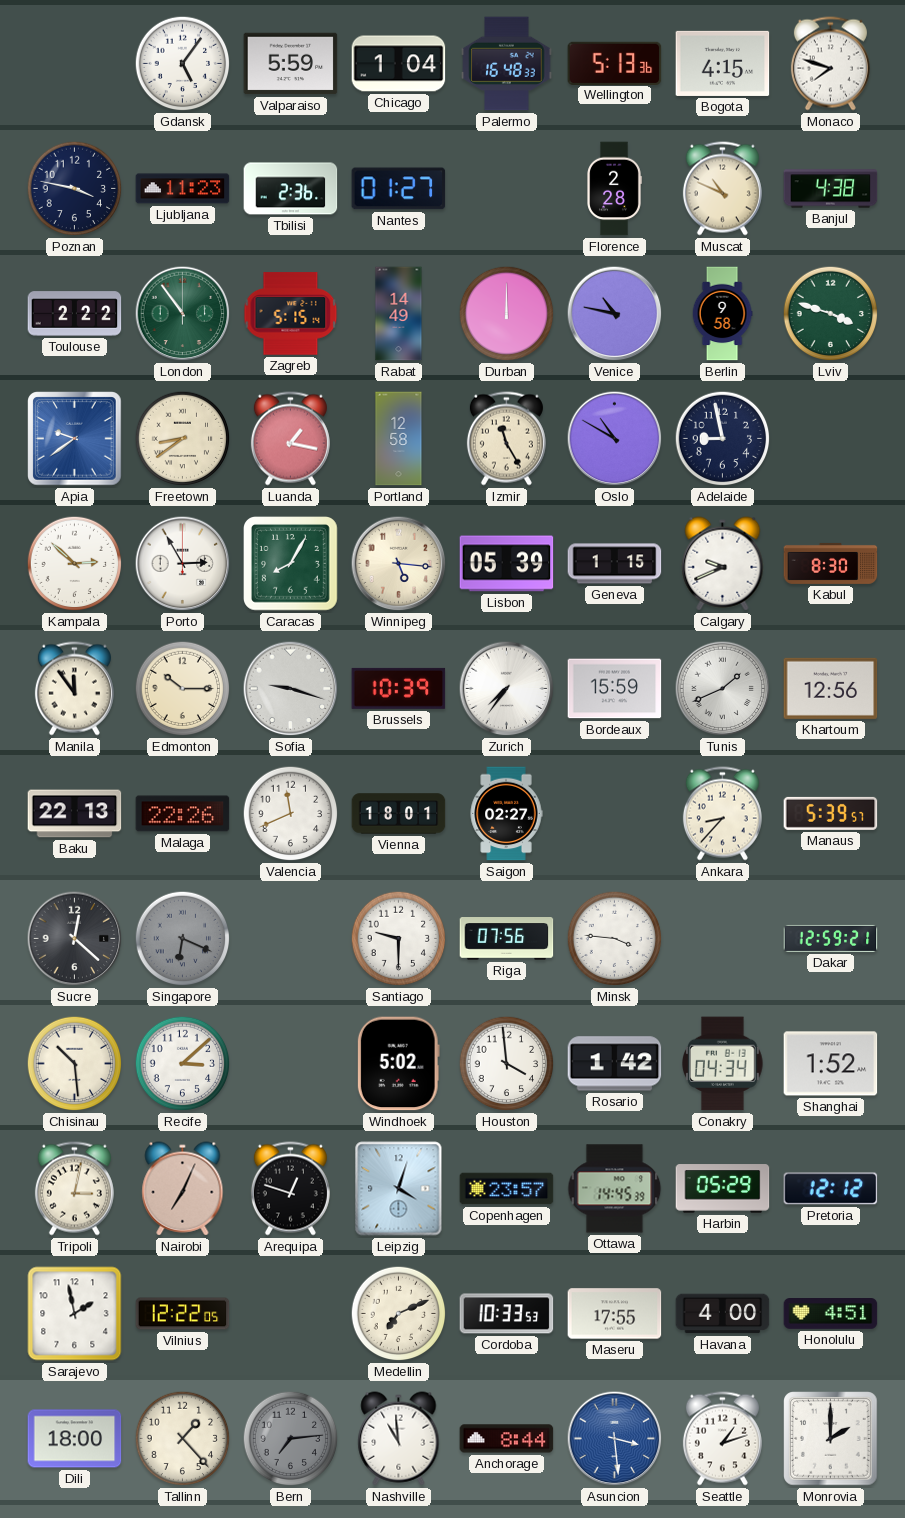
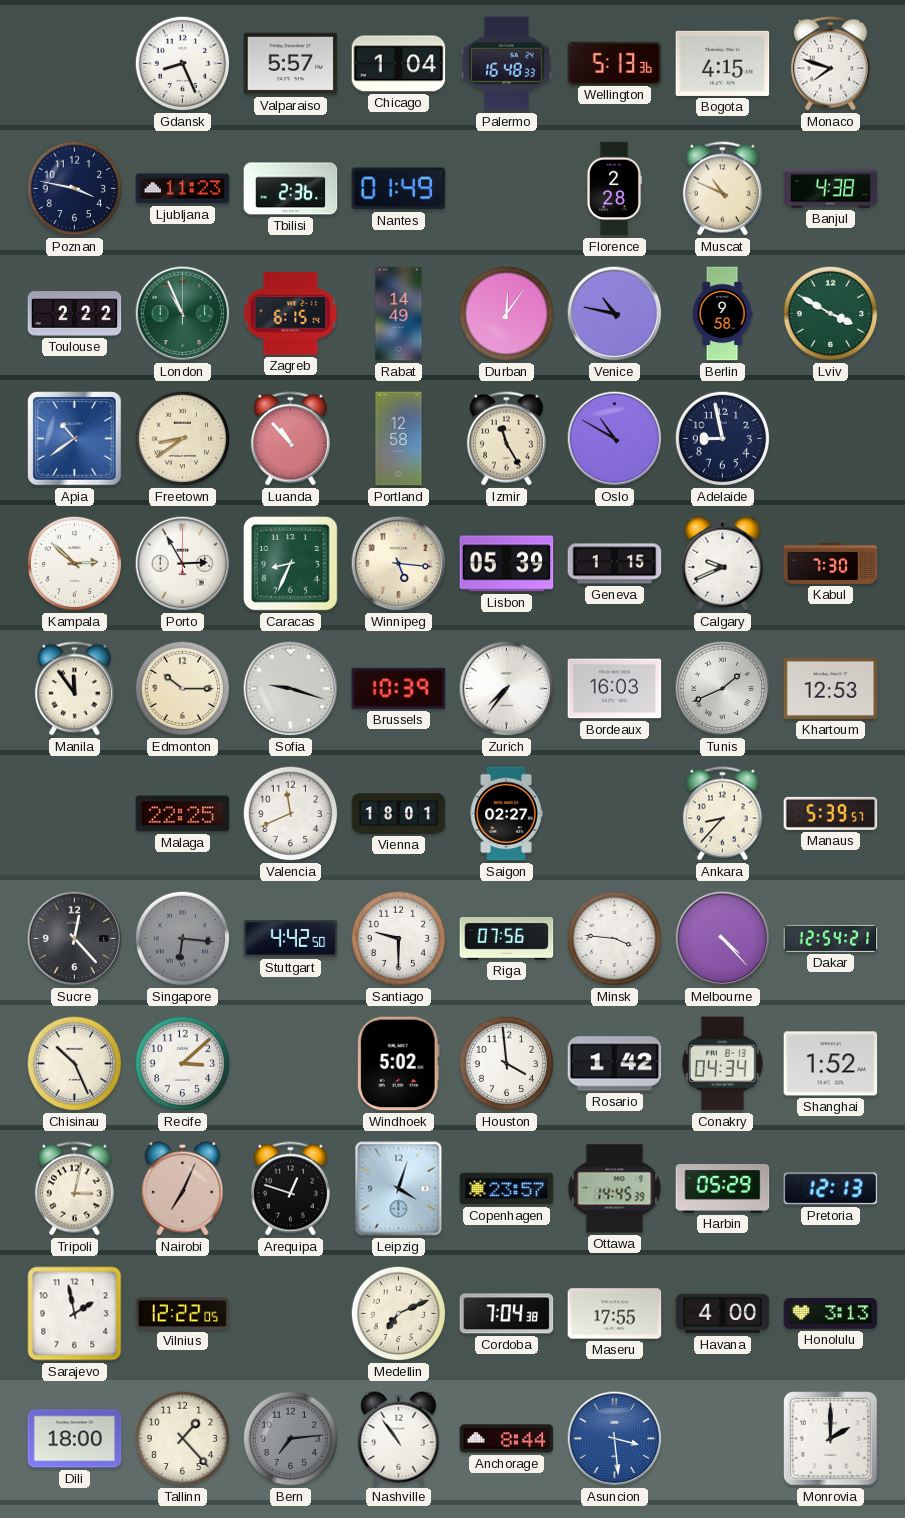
Gdansk: 5:06 -> 8:26 (183, 64)
Valparaiso: 5:59 -> 5:57 (291, 64)
Nantes: 01:27 -> 01:49 (399, 189)
London: 10:54 -> 10:56 (183, 314)
Zagreb: 5:15 -> 6:15 (291, 314)
Durban: 12:00 -> 12:06 (507, 314)
Lviv: 3:48 -> 3:50 (831, 314)
Apia: 9:39 -> 10:39 (75, 439)
Luanda: 1:17 -> 10:53 (290, 439)
Caracas: 8:05 -> 8:34 (291, 564)
Kabul: 8:30 -> 7:30 (831, 563)
Bordeaux: 15:59 -> 16:03 (615, 689)
Khartoum: 12:56 -> 12:53 (831, 688)
Baku: 22:13 -> none (75, 814)
Malaga: 22:26 -> 22:25 (183, 814)
Sucre: 12:22 -> 12:23 (75, 939)
Singapore: 6:19 -> 6:16 (183, 939)
Stuttgart: none -> 4:42 (291, 939)
Melbourne: none -> 4:23 (723, 939)
Dakar: 12:59 -> 12:54 (831, 938)
Chisinau: 10:29 -> 10:26 (75, 1064)
Pretoria: 12:12 -> 12:13 (831, 1189)
Cordoba: 10:33 -> 7:04 (507, 1314)
Honolulu: 4:51 -> 3:13 (831, 1314)
Nashville: 10:59 -> 10:54 (399, 1439)
Seattle: 1:12 -> none (722, 1439)
